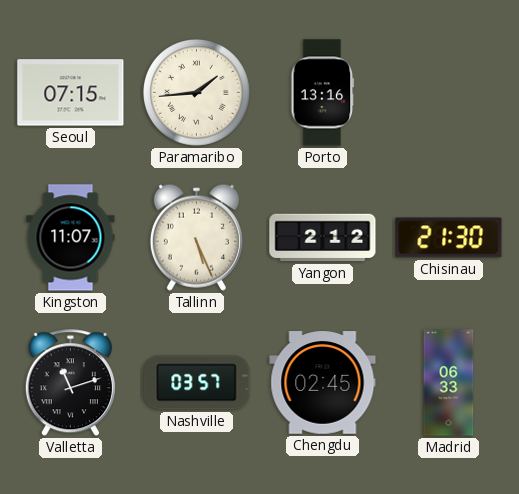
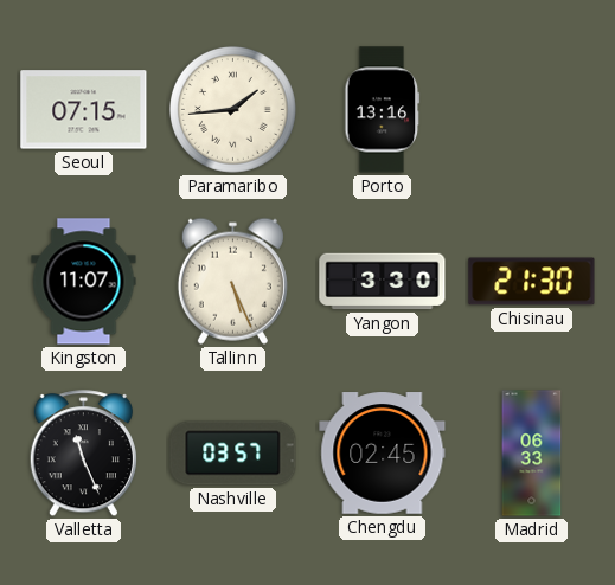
Yangon: 2:12 -> 3:30 (383, 282)
Valletta: 11:12 -> 11:26 (83, 454)
